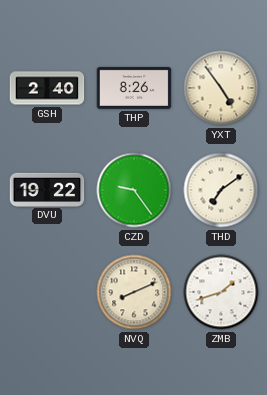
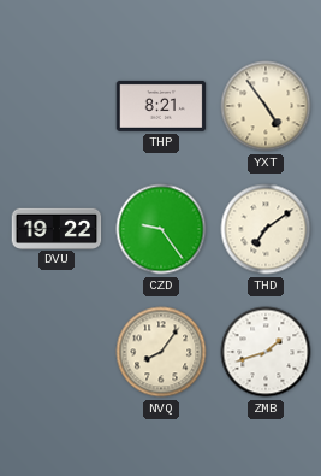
GSH: 2:40 -> none (47, 88)
THP: 8:26 -> 8:21 (161, 106)
NVQ: 8:11 -> 8:06 (161, 352)
